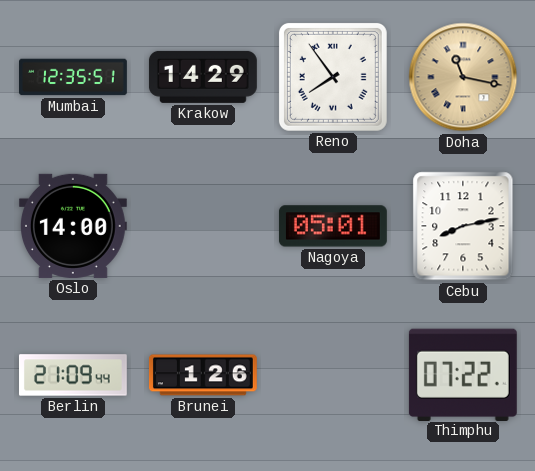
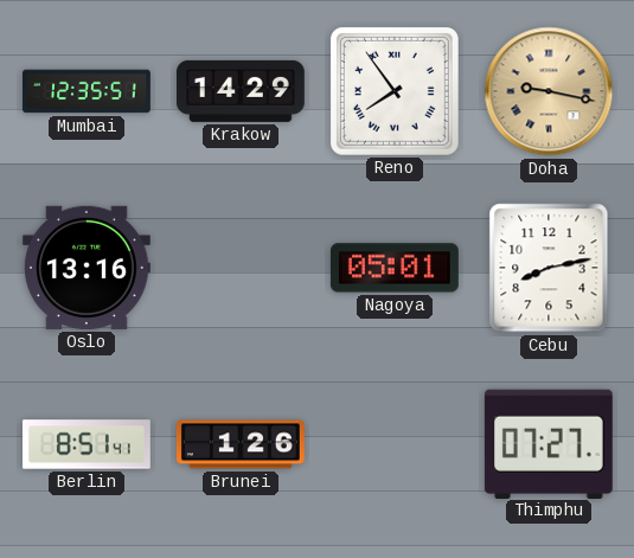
Doha: 11:17 -> 9:17 (549, 91)
Oslo: 14:00 -> 13:16 (87, 268)
Berlin: 21:09 -> 8:51 (87, 444)
Thimphu: 07:22 -> 07:27 (549, 443)
